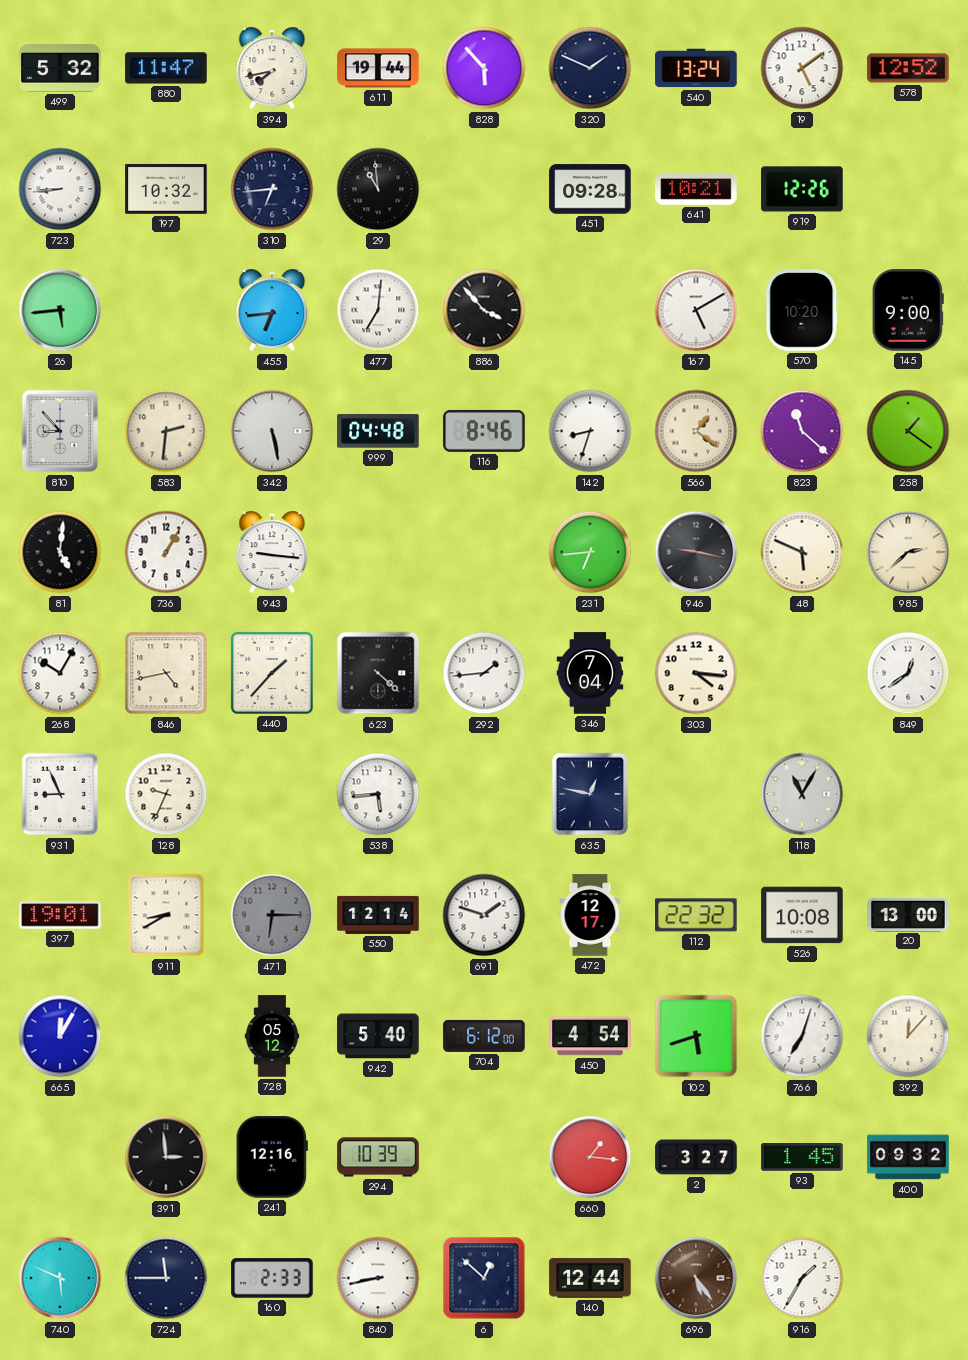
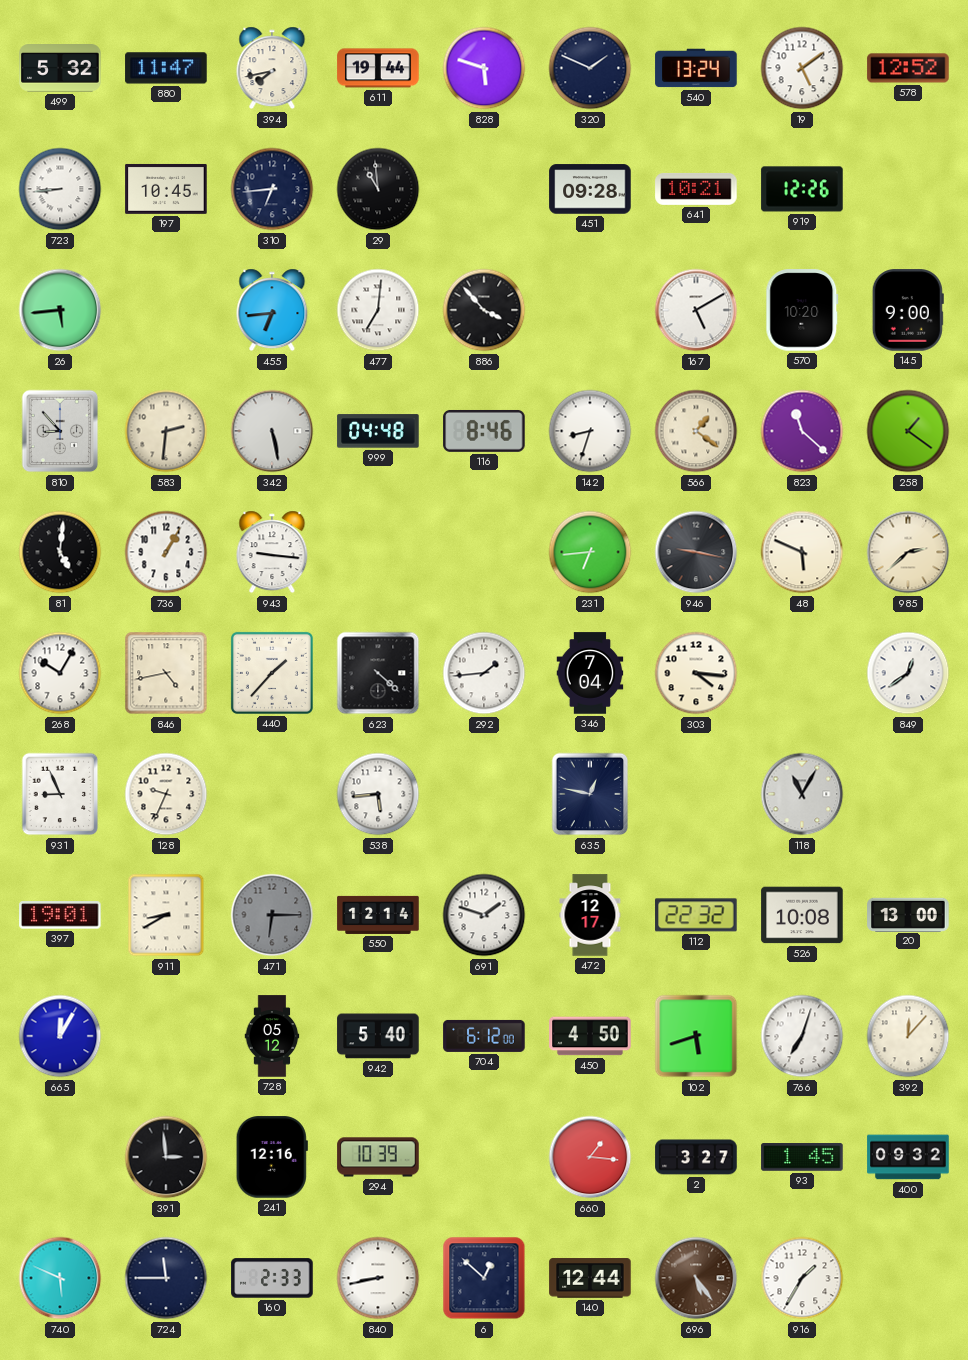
828: 5:53 -> 5:48 (484, 68)
197: 10:32 -> 10:45 (166, 189)
450: 4:54 -> 4:50 (590, 1036)
